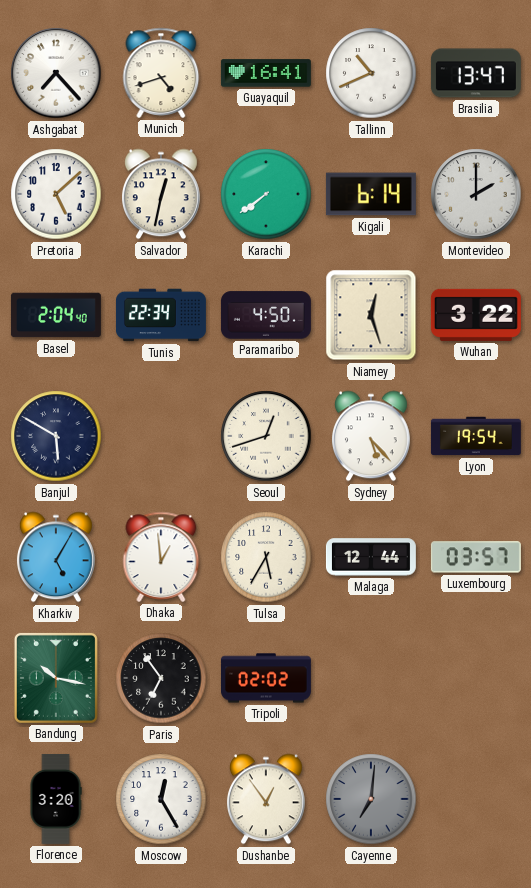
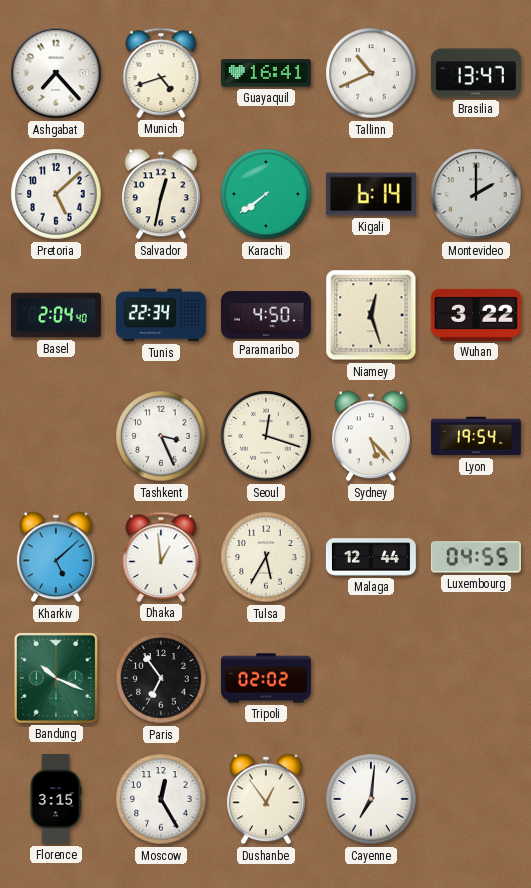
Banjul: 5:50 -> none (56, 436)
Tashkent: none -> 3:26 (161, 436)
Seoul: 12:42 -> 12:18 (266, 436)
Kharkiv: 5:05 -> 5:08 (56, 557)
Luxembourg: 03:57 -> 04:55 (476, 557)
Bandung: 10:17 -> 10:19 (56, 678)
Florence: 3:20 -> 3:15 (56, 799)
Cayenne dial: grey -> white (371, 799)
